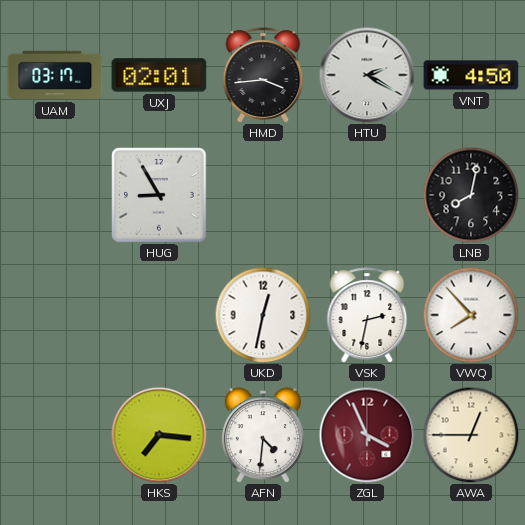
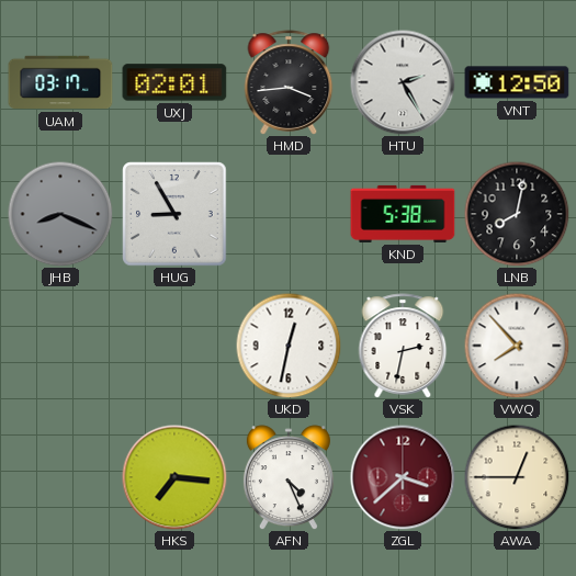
HTU: 2:20 -> 2:25 (403, 82)
VNT: 4:50 -> 12:50 (517, 82)
JHB: none -> 8:19 (60, 214)
KND: none -> 5:38 (403, 214)
AFN: 4:31 -> 4:26 (289, 477)
ZGL: 3:56 -> 3:38 (403, 477)
